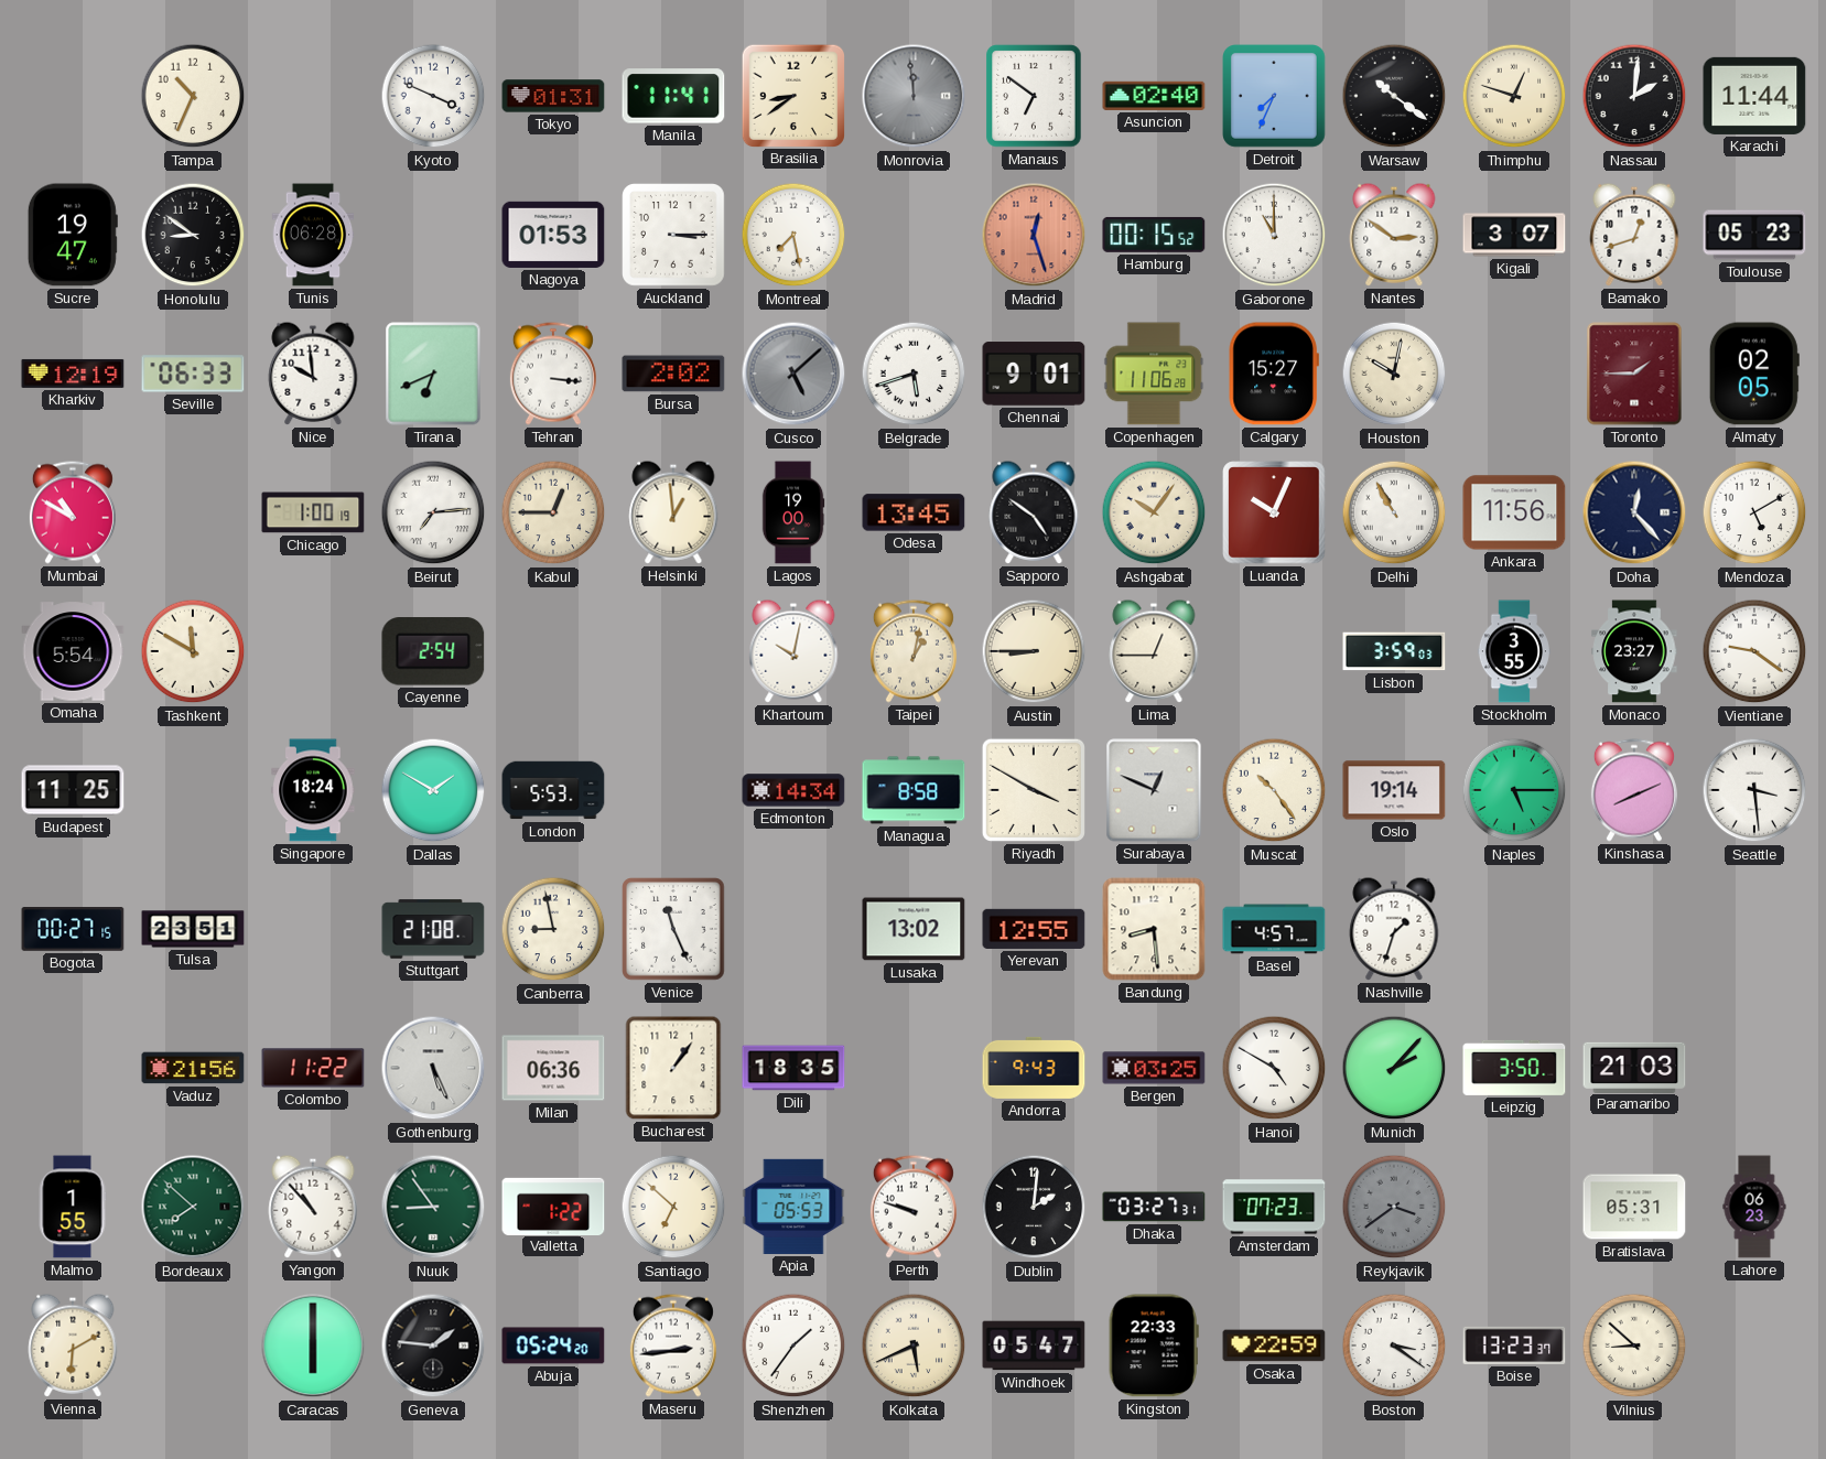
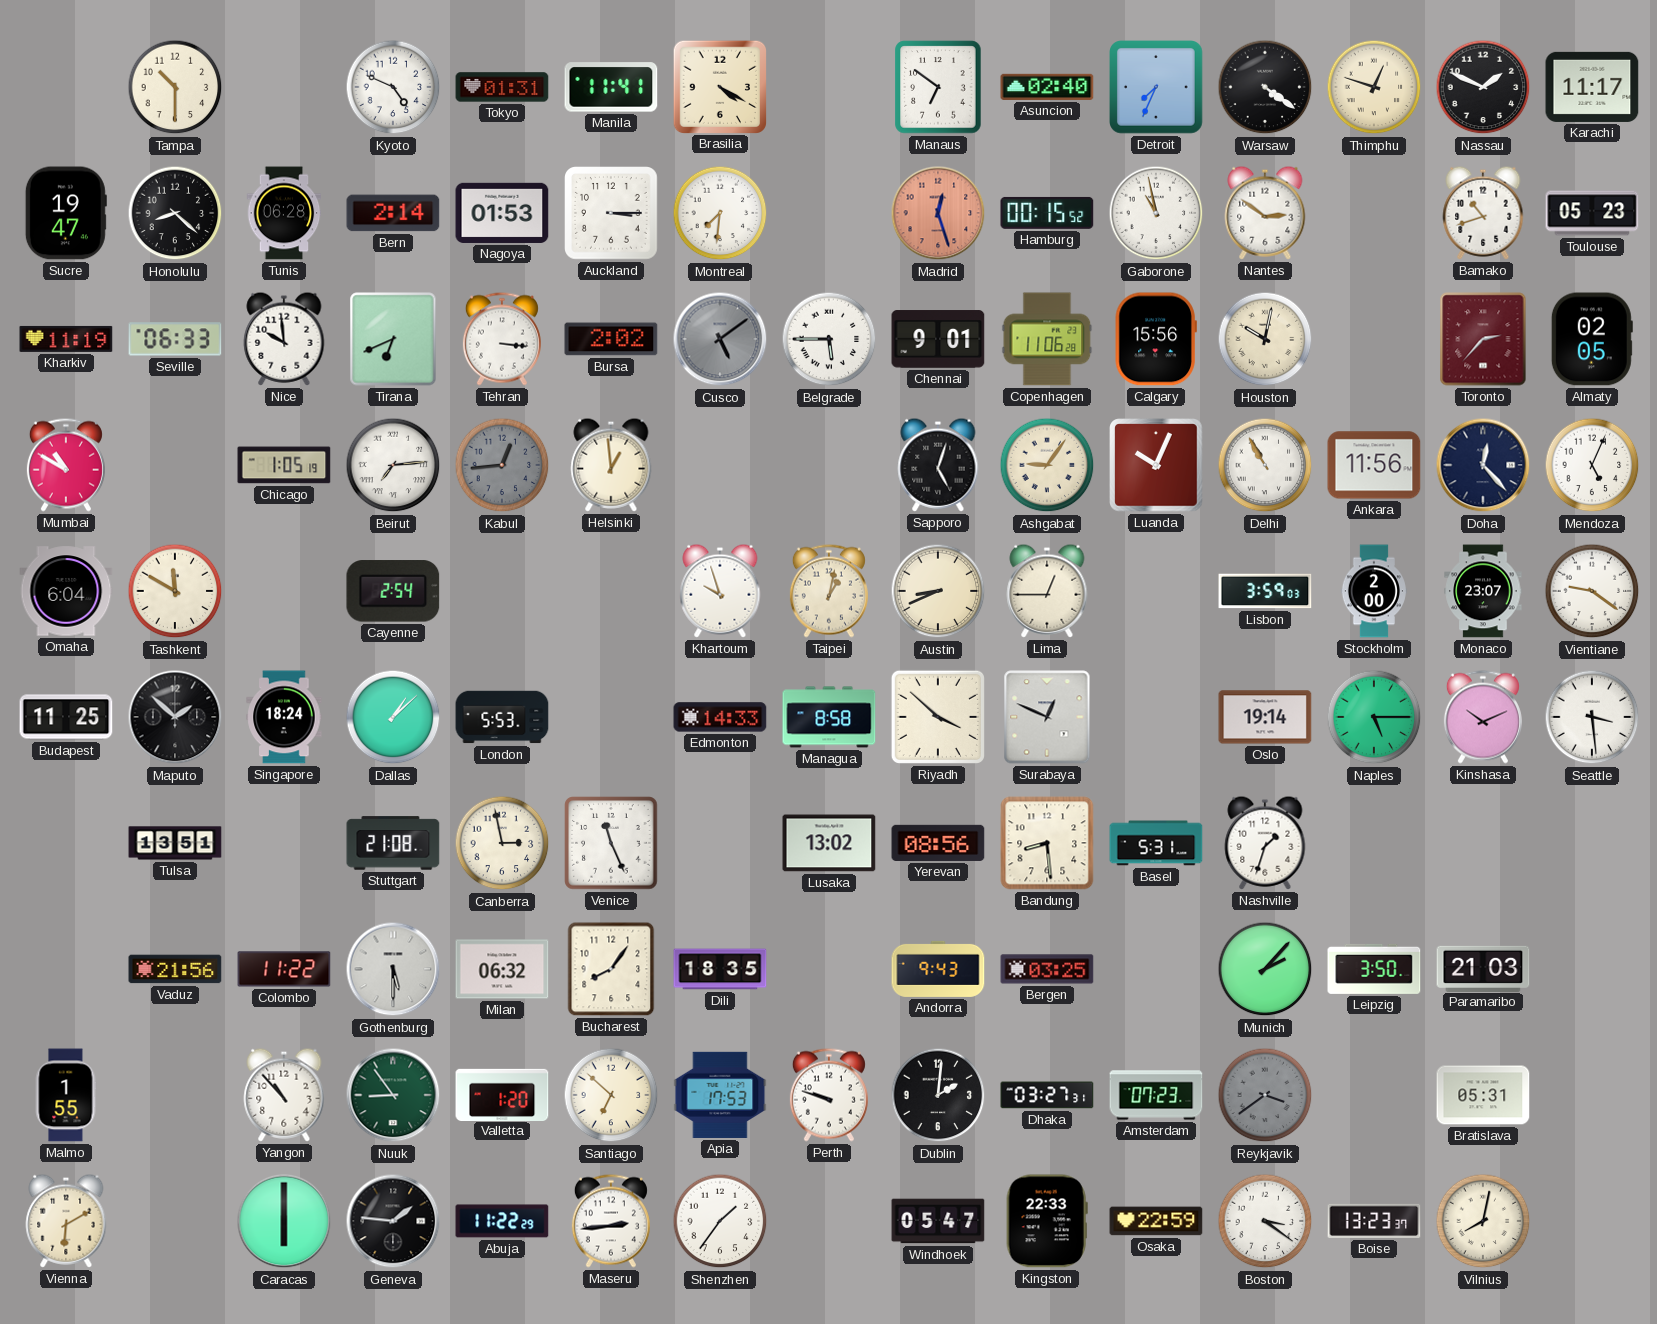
Tampa: 10:34 -> 10:30 (175, 87)
Kyoto: 3:49 -> 4:49 (393, 87)
Brasilia: 8:39 -> 4:20 (719, 86)
Monrovia: 11:59 -> none (914, 96)
Warsaw: 10:21 -> 4:21 (1265, 87)
Nassau: 2:01 -> 1:49 (1483, 87)
Karachi: 11:44 -> 11:17 (1592, 87)
Honolulu: 8:51 -> 8:22 (175, 213)
Bern: none -> 2:14 (393, 213)
Montreal: 7:28 -> 7:31 (720, 213)
Gaborone: 11:00 -> 10:58 (1156, 213)
Kigali: 3:07 -> none (1514, 235)
Bamako: 12:42 -> 10:42 (1483, 213)
Kharkiv: 12:19 -> 11:19 (66, 339)
Cusco: 5:08 -> 5:09 (720, 339)
Belgrade: 5:42 -> 5:45 (829, 339)
Calgary: 15:27 -> 15:56 (1156, 339)
Toronto: 1:45 -> 2:37 (1483, 339)
Chicago: 1:00 -> 1:05 (284, 465)
Kabul: 12:45 -> 12:44 (502, 465)
Kabul dial: cream -> grey (502, 465)
Lagos: 19:00 -> none (793, 512)
Odesa: 13:45 -> none (914, 512)
Sapporo: 4:51 -> 5:03 (938, 465)
Ashgabat: 10:06 -> 9:06 (1047, 465)
Mendoza: 5:10 -> 5:04 (1592, 465)
Omaha: 5:54 -> 6:04 (66, 591)
Khartoum: 10:02 -> 9:57 (720, 591)
Austin: 8:45 -> 8:41 (938, 591)
Stockholm: 3:55 -> 2:00 (1374, 591)
Monaco: 23:27 -> 23:07 (1483, 591)
Maputo: none -> 1:52 (175, 717)
Dallas: 1:50 -> 1:08 (393, 717)
Edmonton: 14:34 -> 14:33 (720, 717)
Riyadh: 3:50 -> 3:52 (938, 717)
Muscat: 10:24 -> none (1274, 790)
Kinshasa: 8:11 -> 10:11 (1483, 717)
Bogota: 00:27 -> none (73, 929)
Tulsa: 23:51 -> 13:51 (175, 843)
Canberra: 8:58 -> 2:58 (502, 843)
Yerevan: 12:55 -> 08:56 (938, 843)
Basel: 4:57 -> 5:31 (1156, 843)
Gothenburg: 5:26 -> 5:30 (393, 969)
Milan: 06:36 -> 06:32 (502, 969)
Bucharest: 1:06 -> 8:06 (611, 969)
Hanoi: 4:50 -> none (1274, 1068)
Bordeaux: 7:52 -> none (193, 1207)
Valletta: 1:22 -> 1:20 (502, 1094)
Apia: 05:53 -> 17:53 (720, 1095)
Lahore: 06:23 -> none (1754, 1207)
Abuja: 05:24 -> 11:22 (502, 1221)
Kolkata: 5:41 -> none (914, 1345)
Vilnius: 8:52 -> 8:02 (1483, 1221)
